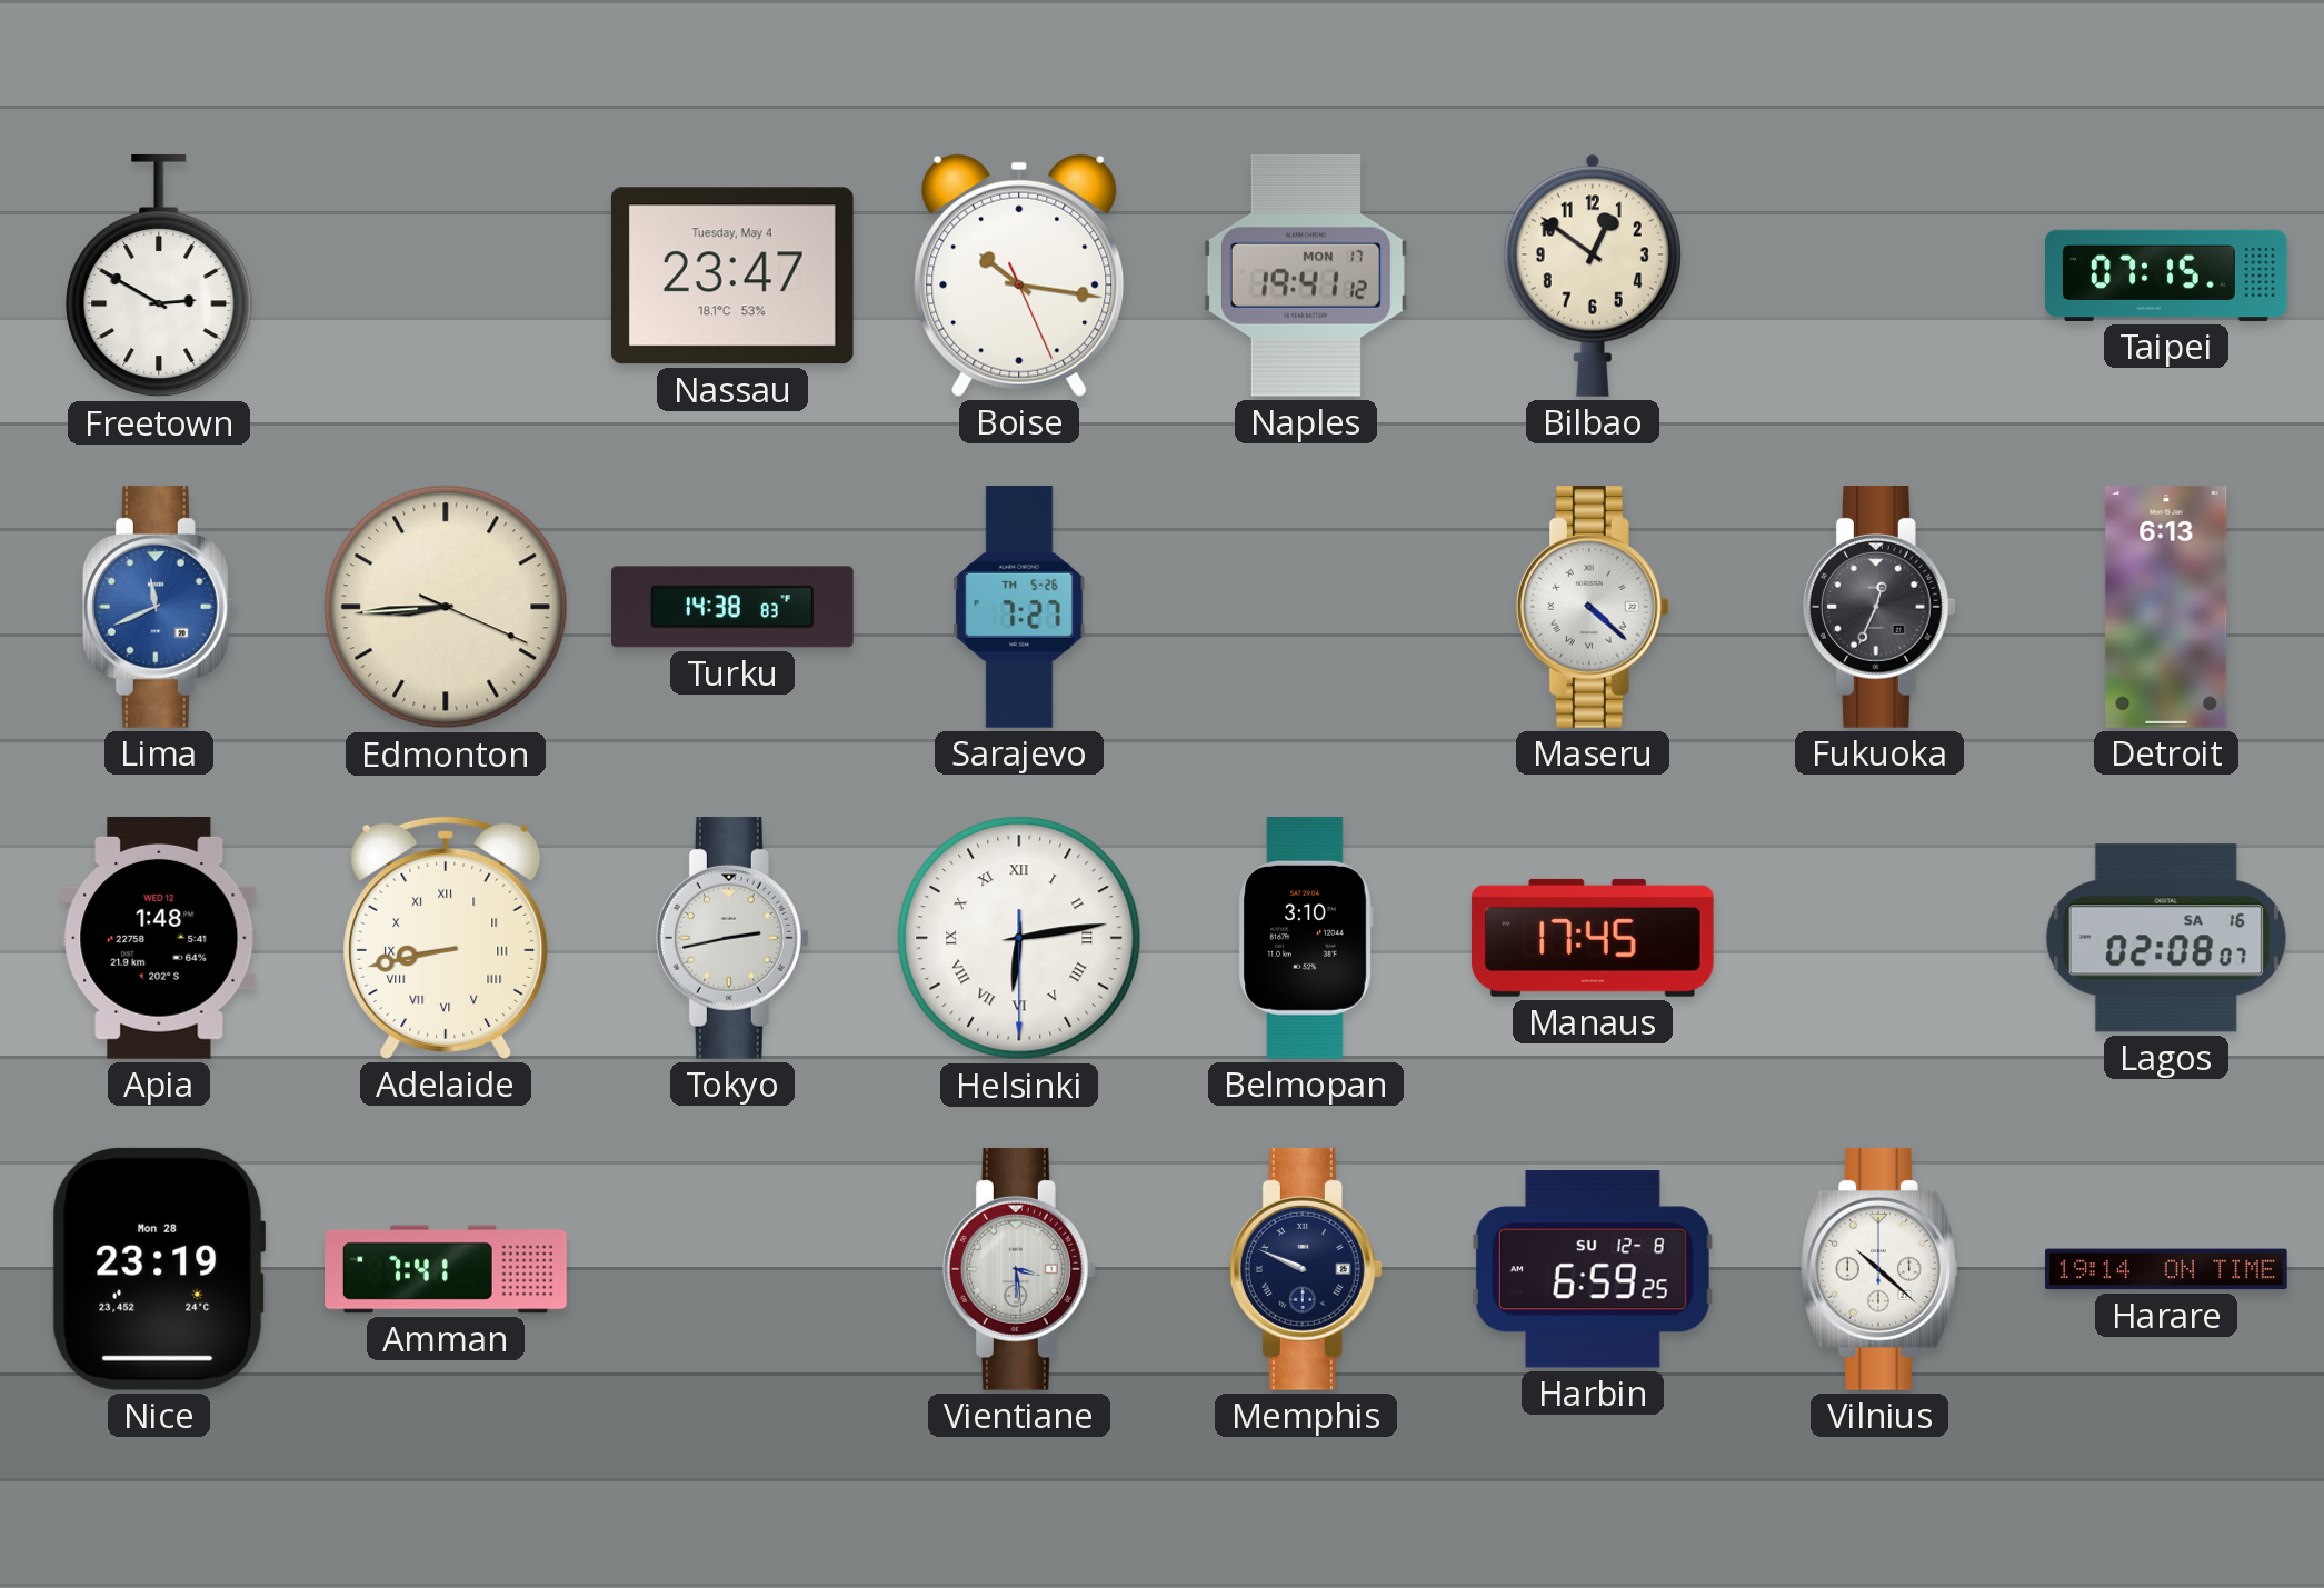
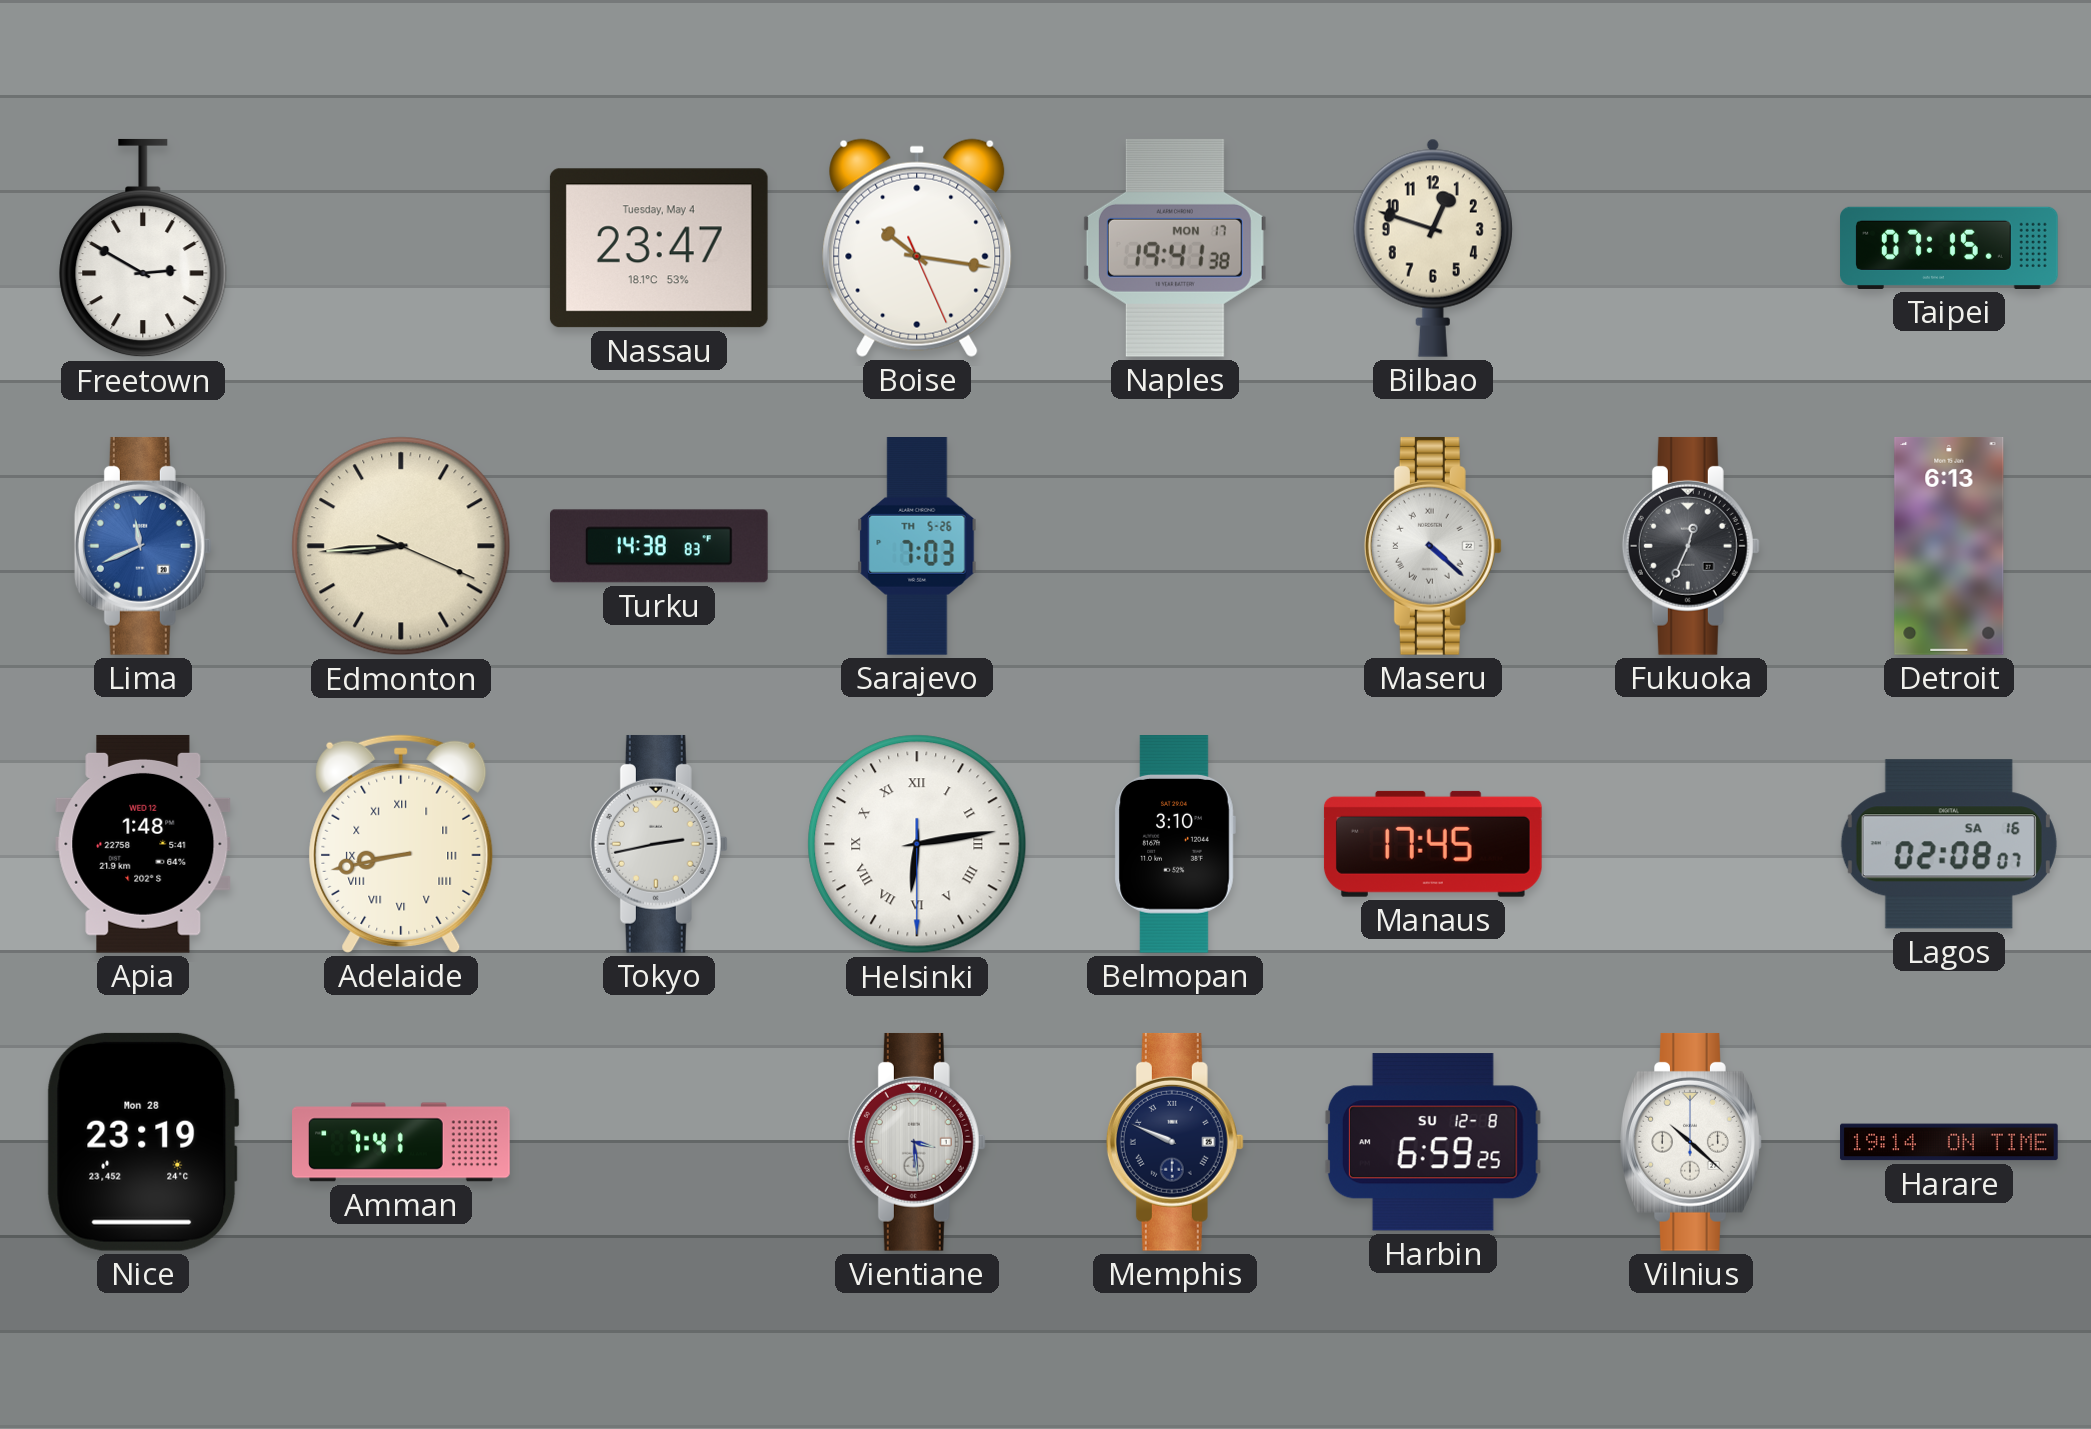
Naples: 19:41:12 -> 19:41:38 (1175, 248)
Bilbao: 12:51 -> 12:48 (1433, 248)
Sarajevo: 7:27 -> 7:03 (917, 547)
